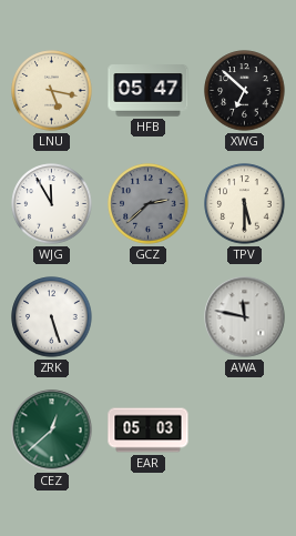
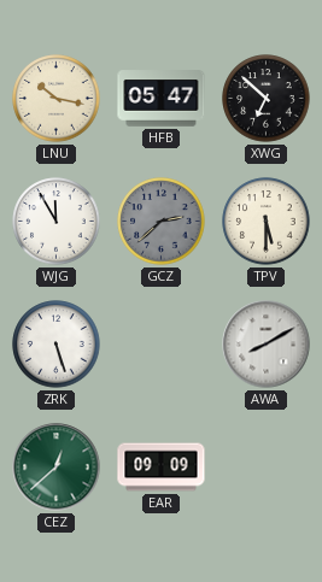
LNU: 5:17 -> 10:17 (57, 99)
AWA: 11:47 -> 8:10 (267, 345)
EAR: 05:03 -> 09:09 (162, 468)
